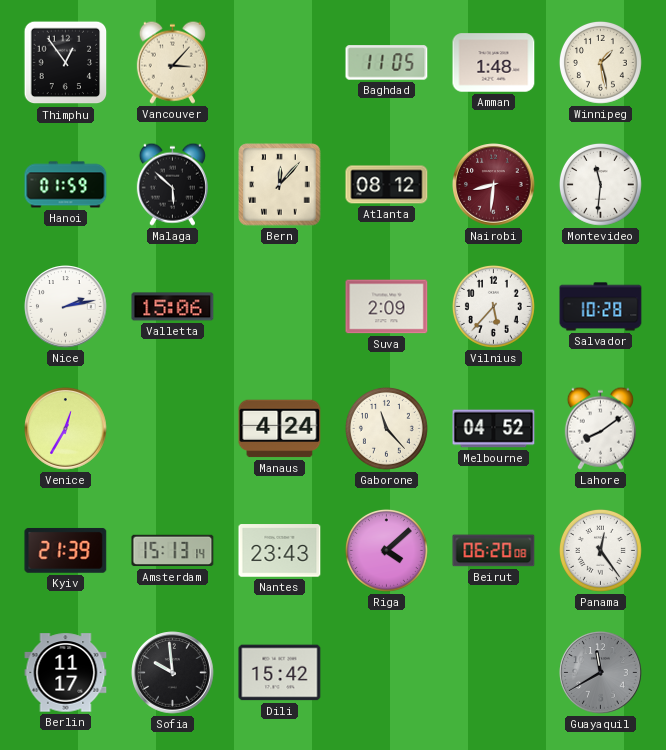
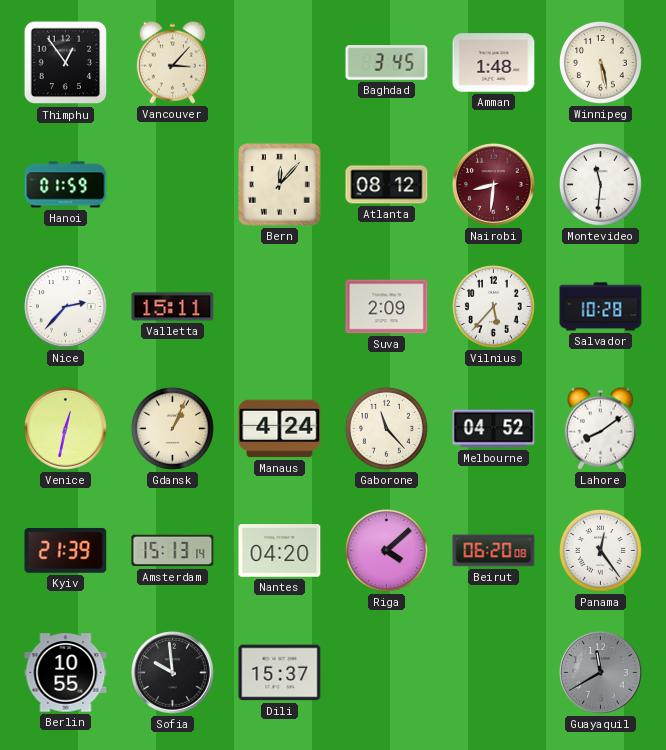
Baghdad: 11:05 -> 3:45 (387, 63)
Winnipeg: 1:28 -> 5:28 (600, 62)
Malaga: 5:52 -> none (172, 184)
Nice: 2:13 -> 2:37 (66, 307)
Valletta: 15:06 -> 15:11 (173, 307)
Venice: 12:35 -> 12:32 (66, 429)
Gdansk: none -> 1:04 (172, 428)
Nantes: 23:43 -> 04:20 (280, 551)
Berlin: 11:17 -> 10:55 (66, 673)
Dili: 15:42 -> 15:37 (280, 673)
